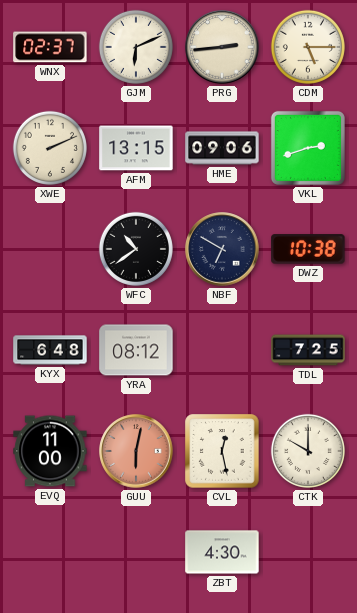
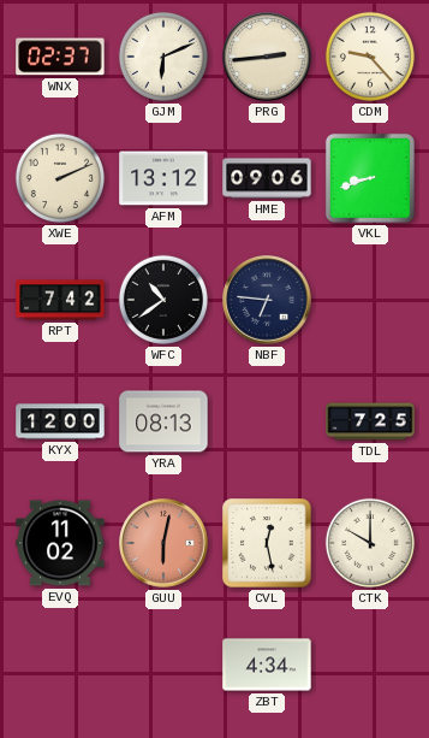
CDM: 5:15 -> 9:23 (370, 57)
AFM: 13:15 -> 13:12 (163, 178)
VKL: 2:42 -> 8:42 (370, 178)
RPT: none -> 7:42 (60, 300)
NBF: 6:50 -> 6:46 (267, 300)
DWZ: 10:38 -> none (308, 249)
KYX: 6:48 -> 12:00 (60, 421)
YRA: 08:12 -> 08:13 (163, 421)
EVQ: 11:00 -> 11:02 (60, 543)
ZBT: 4:30 -> 4:34 (267, 665)
